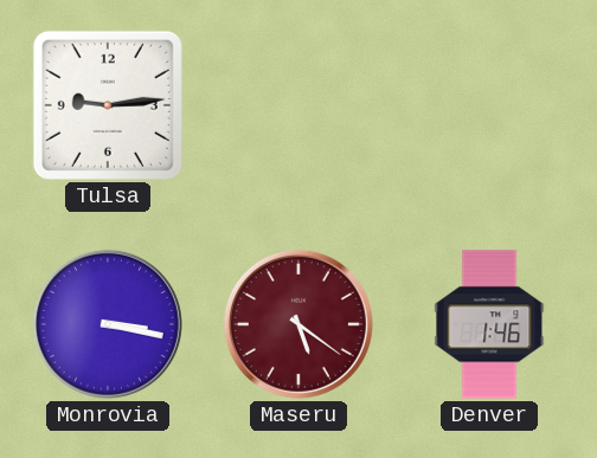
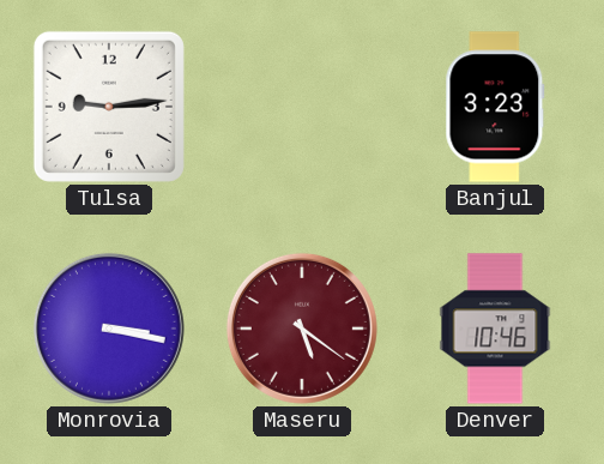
Banjul: none -> 3:23 (495, 107)
Denver: 1:46 -> 10:46 (495, 329)
